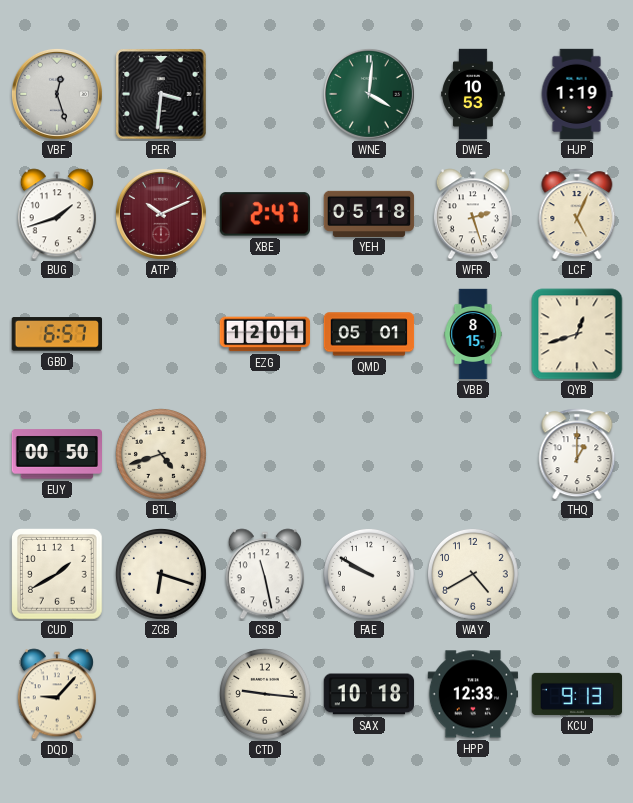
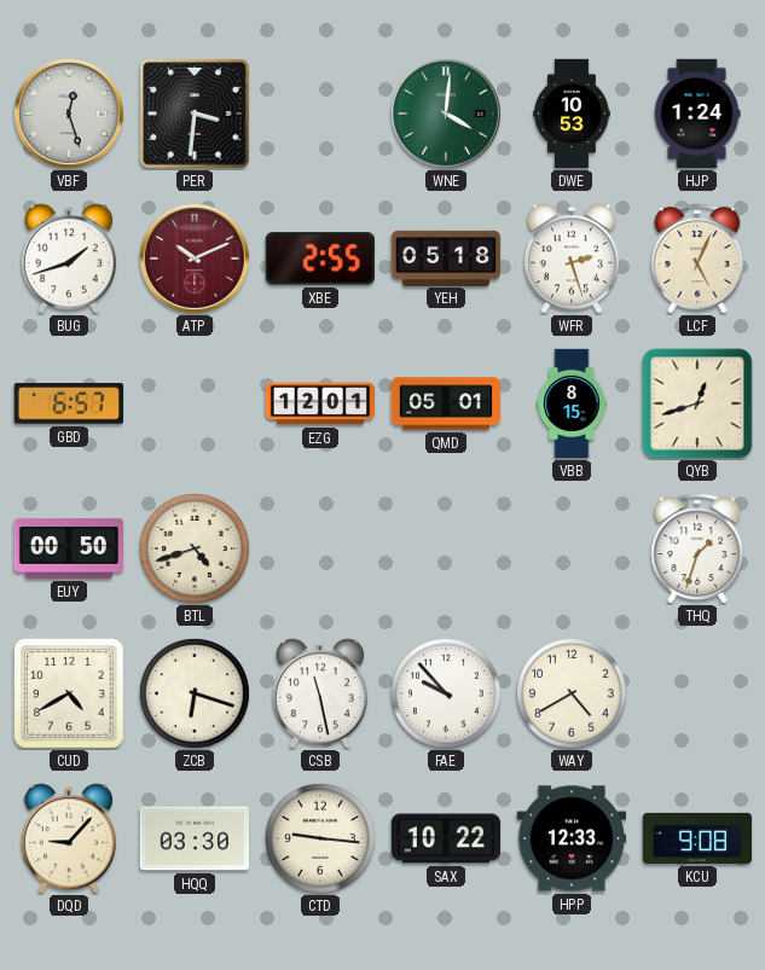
HJP: 1:19 -> 1:24 (697, 114)
XBE: 2:47 -> 2:55 (319, 259)
THQ: 1:00 -> 1:33 (697, 548)
CUD: 1:40 -> 4:40 (70, 695)
FAE: 9:50 -> 9:53 (446, 693)
HQQ: none -> 03:30 (193, 838)
SAX: 10:18 -> 10:22 (446, 838)
KCU: 9:13 -> 9:08 (697, 838)
